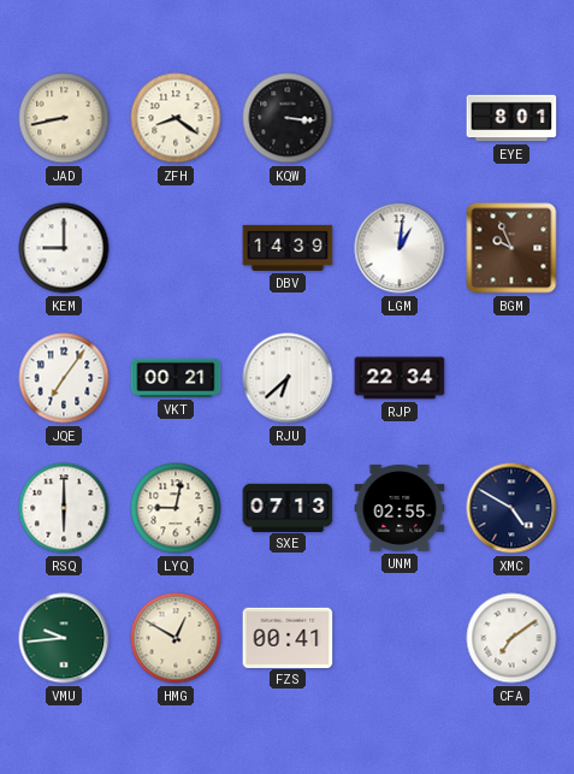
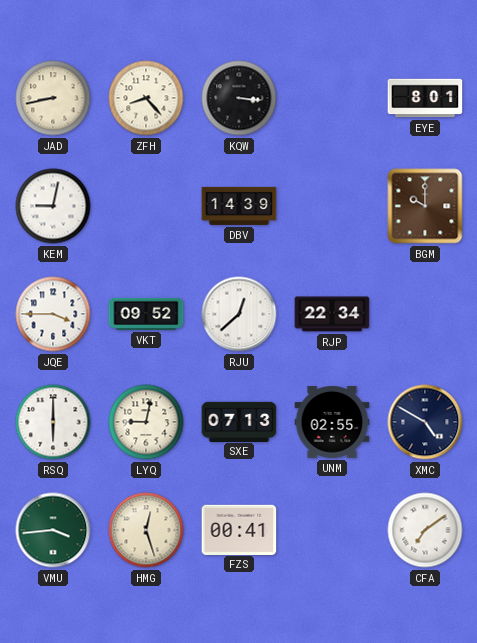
ZFH: 8:21 -> 8:23 (146, 98)
KEM: 9:00 -> 9:02 (53, 206)
LGM: 1:01 -> none (400, 248)
BGM: 9:56 -> 10:00 (425, 206)
JQE: 7:06 -> 3:45 (53, 314)
VKT: 00:21 -> 09:52 (146, 314)
RJU: 6:38 -> 12:38 (239, 314)
VMU: 9:44 -> 3:44 (53, 530)
HMG: 12:50 -> 12:27 (146, 530)
